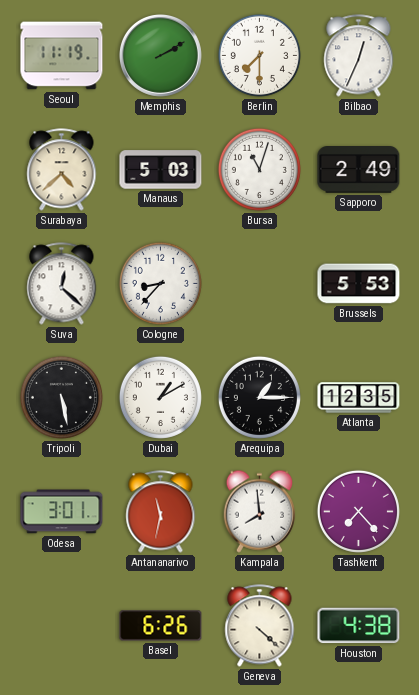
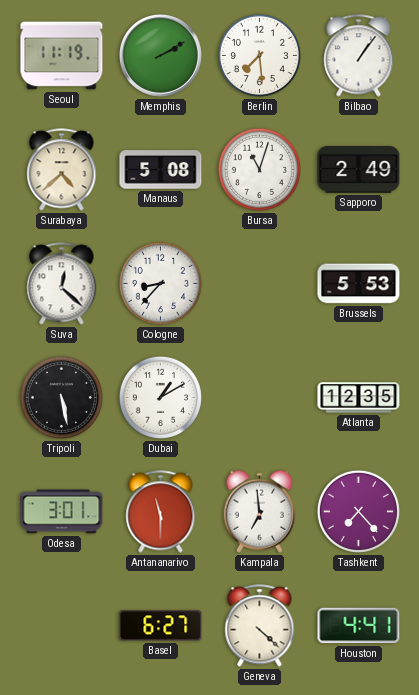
Berlin: 7:30 -> 7:29 (259, 55)
Bilbao: 12:34 -> 1:06 (359, 56)
Manaus: 5:03 -> 5:08 (161, 170)
Arequipa: 1:15 -> none (259, 397)
Antananarivo: 11:32 -> 11:30 (161, 512)
Kampala: 7:59 -> 6:59 (259, 511)
Basel: 6:26 -> 6:27 (161, 626)
Houston: 4:38 -> 4:41 (359, 626)
